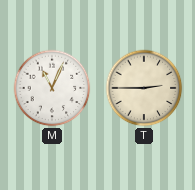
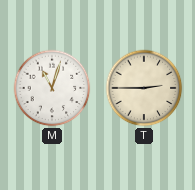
M: 11:04 -> 11:03 (52, 88)
